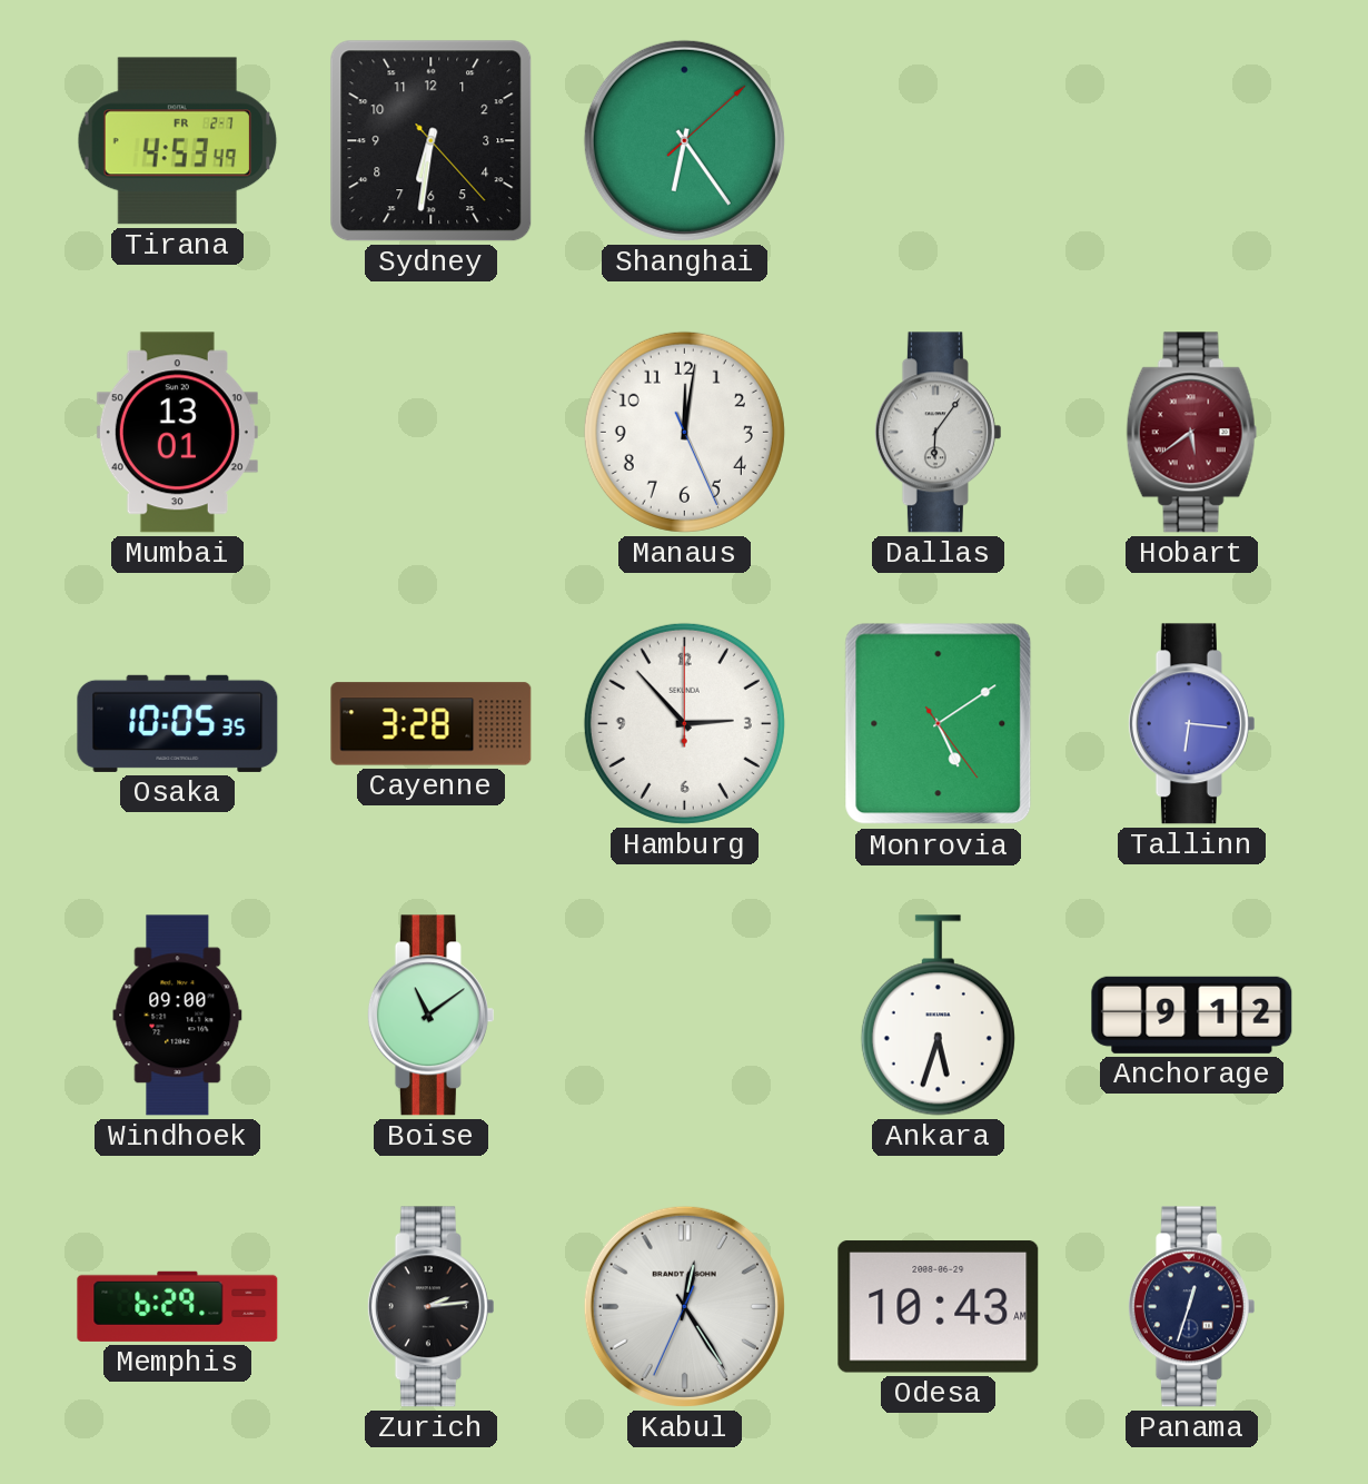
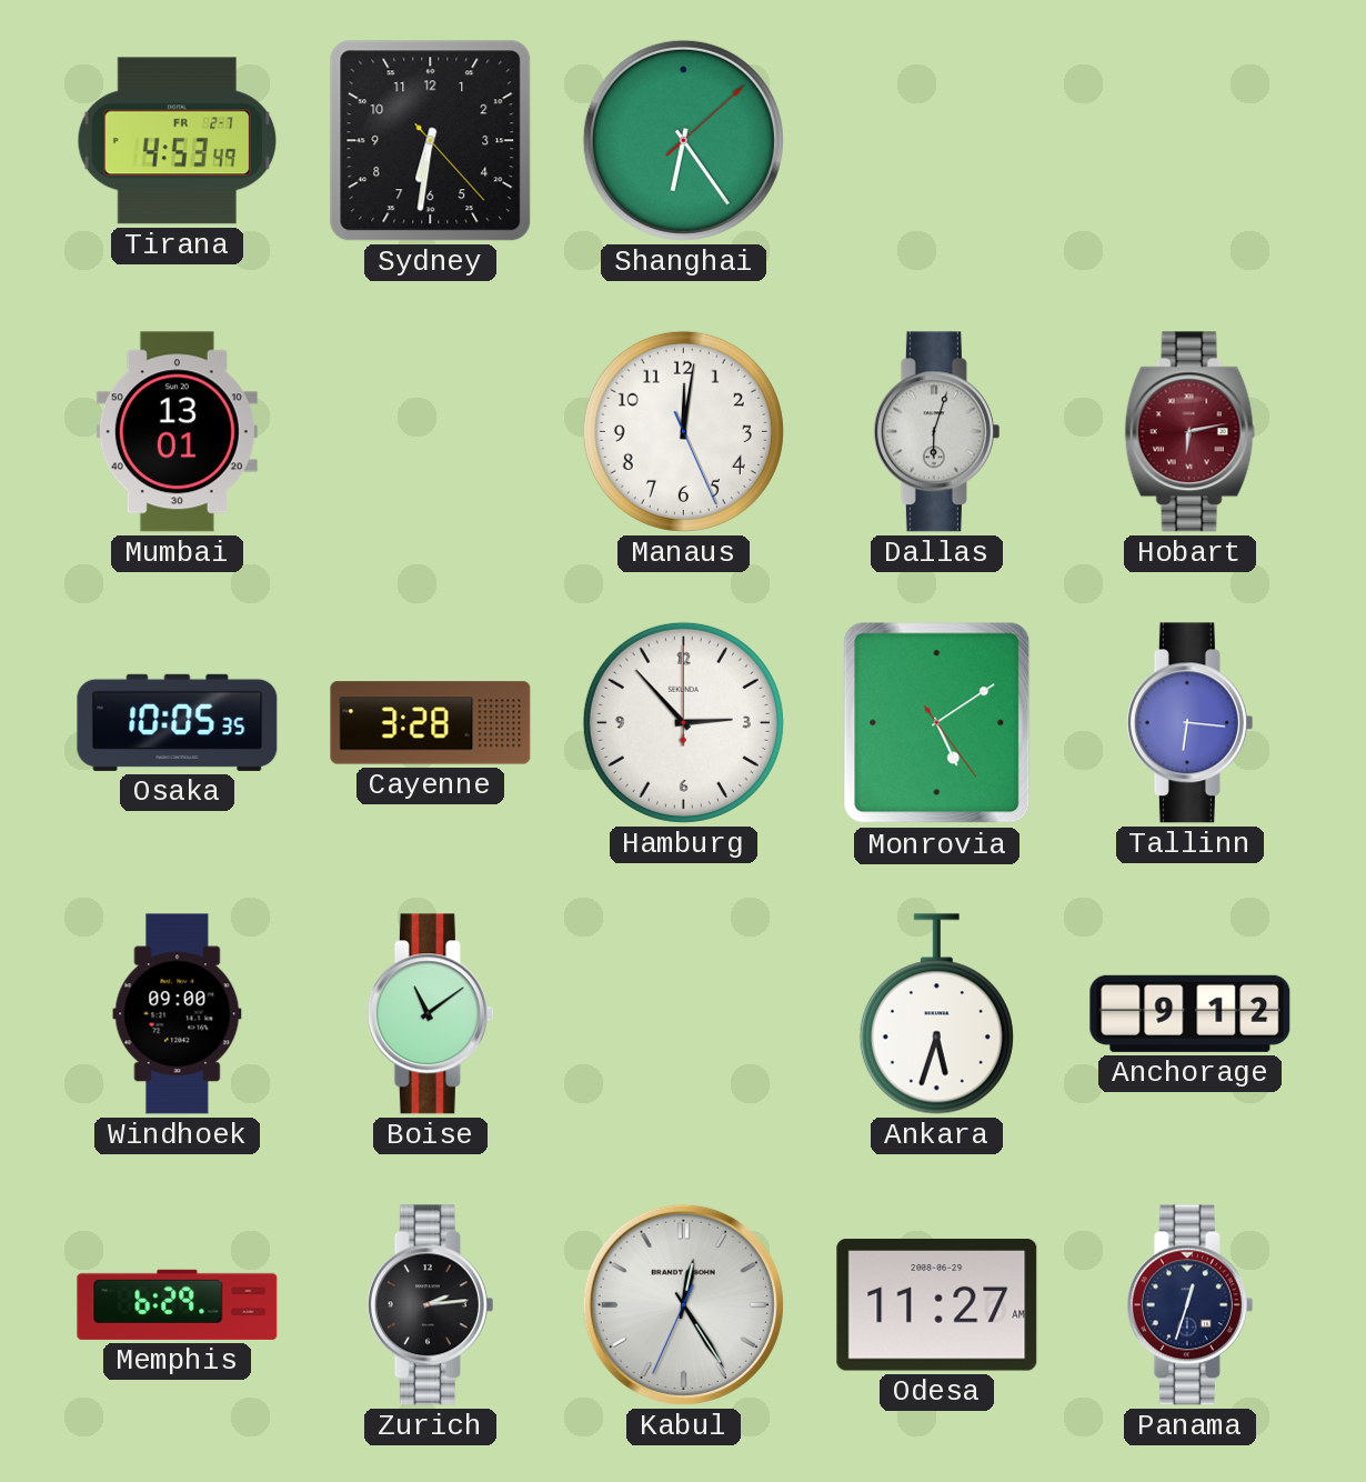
Dallas: 6:06 -> 6:03 (936, 432)
Hobart: 5:39 -> 6:13 (1191, 432)
Odesa: 10:43 -> 11:27 (937, 1305)
